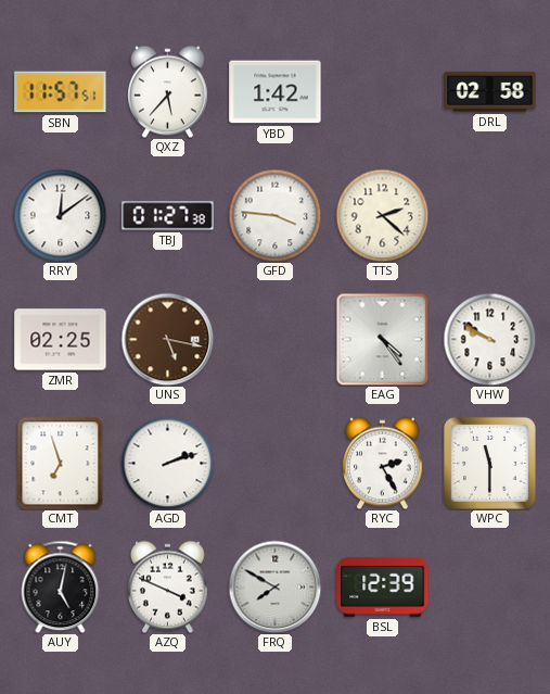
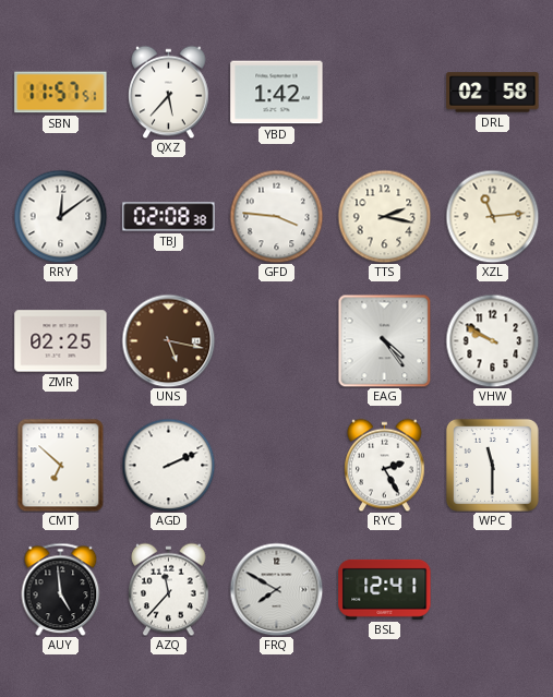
TBJ: 01:27 -> 02:08 (169, 217)
TTS: 2:22 -> 2:17 (384, 216)
XZL: none -> 11:14 (492, 216)
CMT: 6:57 -> 6:52 (61, 465)
AGD: 2:12 -> 2:11 (168, 465)
AUY: 5:02 -> 4:59 (61, 589)
AZQ: 3:49 -> 11:37 (169, 589)
BSL: 12:39 -> 12:41 (385, 589)
